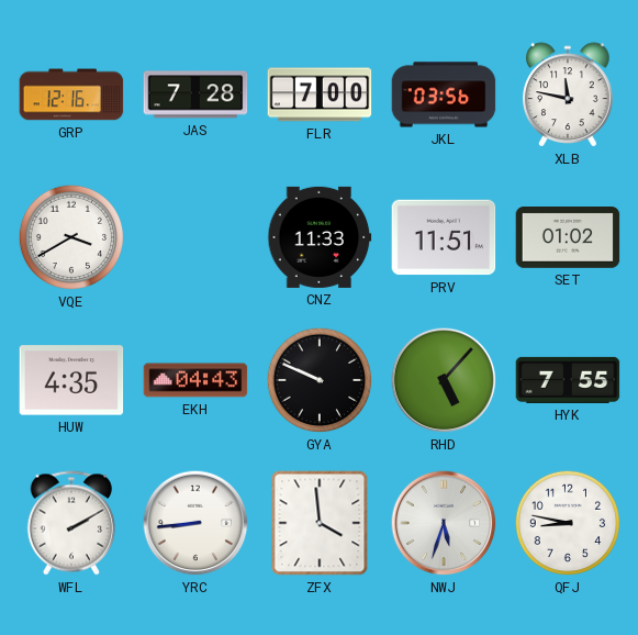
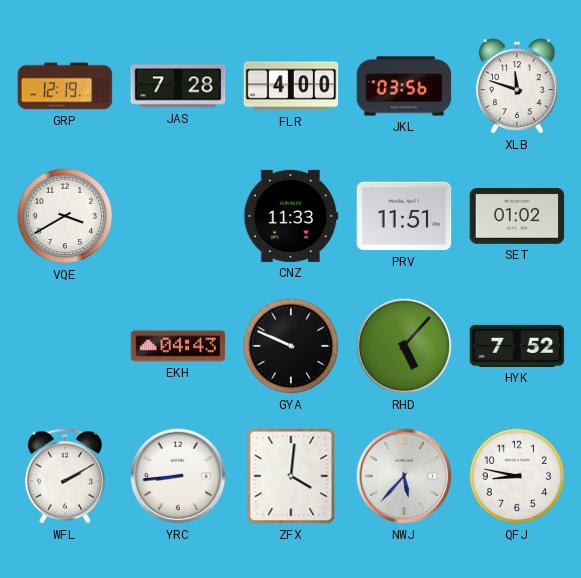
GRP: 12:16 -> 12:19 (65, 86)
FLR: 7:00 -> 4:00 (291, 86)
XLB: 11:47 -> 11:48 (518, 86)
HUW: 4:35 -> none (71, 380)
HYK: 7:55 -> 7:52 (517, 346)
ZFX: 3:59 -> 4:01 (291, 476)
NWJ: 5:33 -> 5:37 (404, 476)
